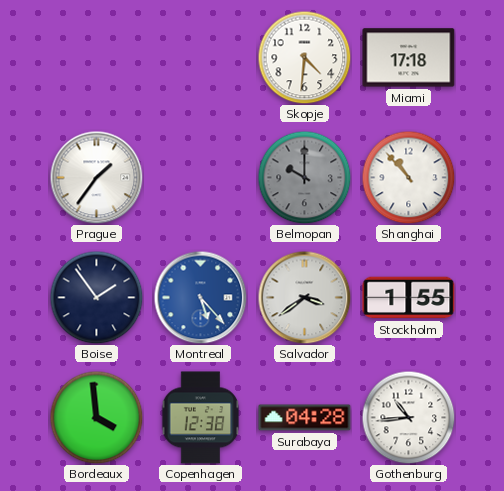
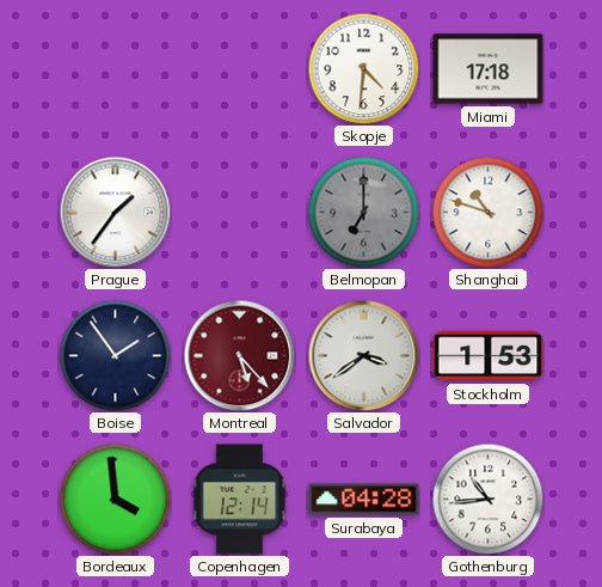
Belmopan: 10:00 -> 7:00 (363, 212)
Shanghai: 10:53 -> 10:48 (487, 212)
Montreal dial: blue -> burgundy (239, 355)
Stockholm: 1:55 -> 1:53 (489, 356)
Copenhagen: 12:38 -> 12:14 (240, 500)
